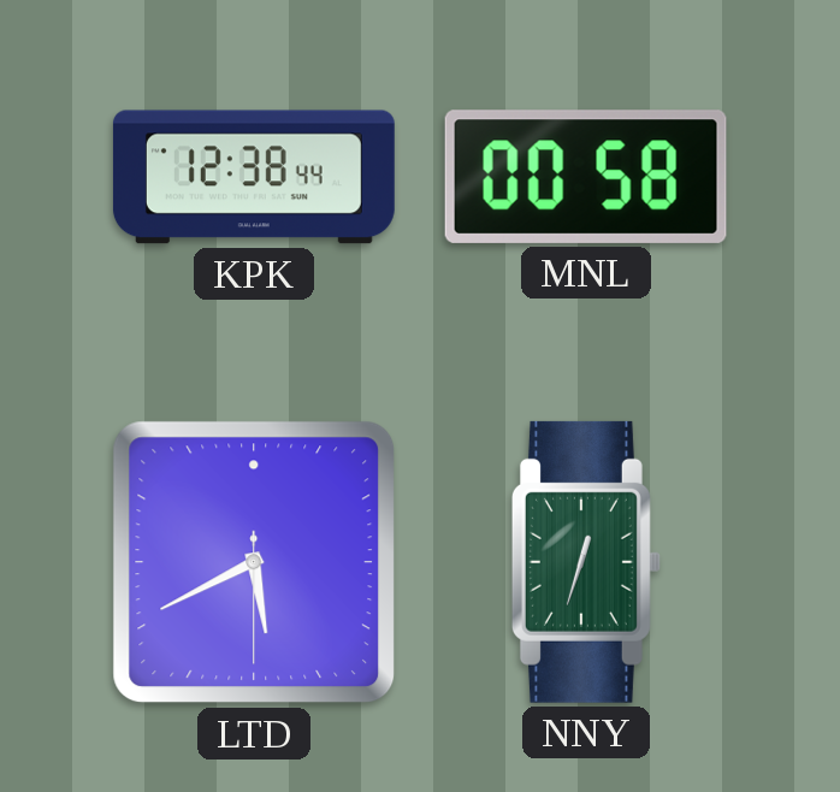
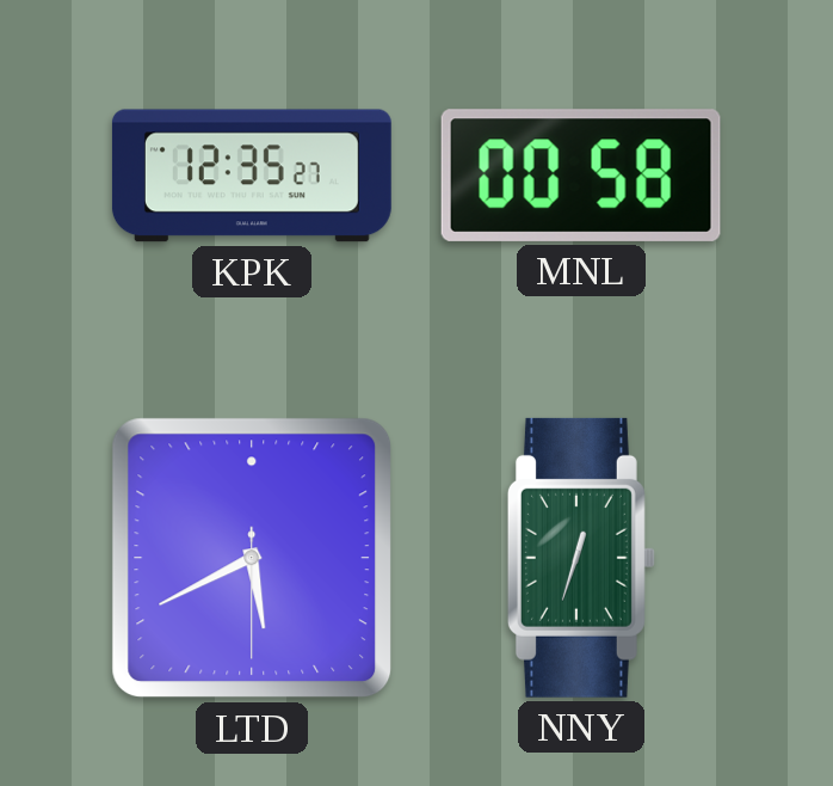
KPK: 12:38 -> 12:35 (252, 176)
